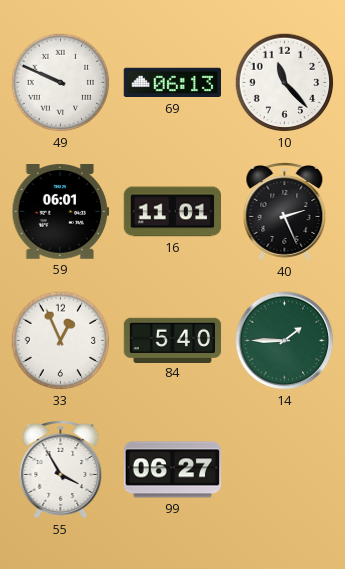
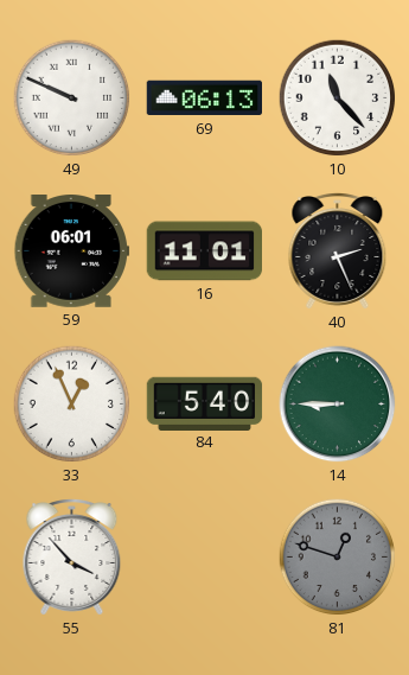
14: 1:45 -> 8:45 (338, 405)
55: 3:55 -> 3:53 (72, 558)
99: 06:27 -> none (173, 470)
81: none -> 12:48 (338, 558)
